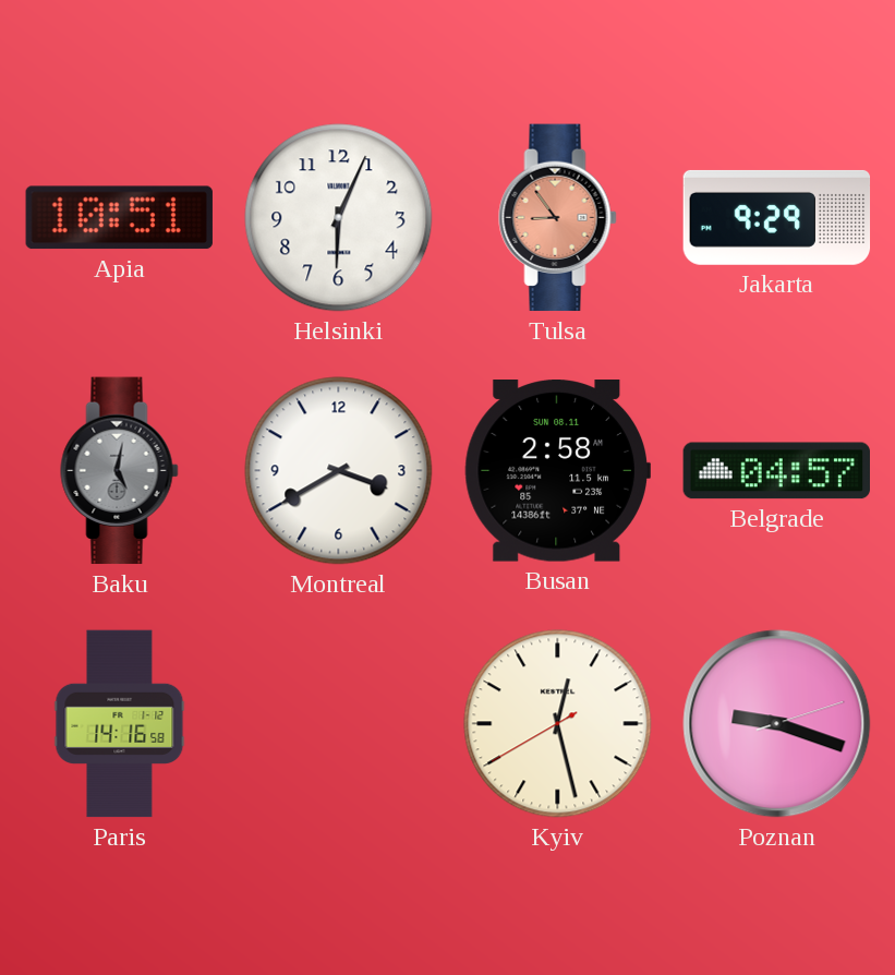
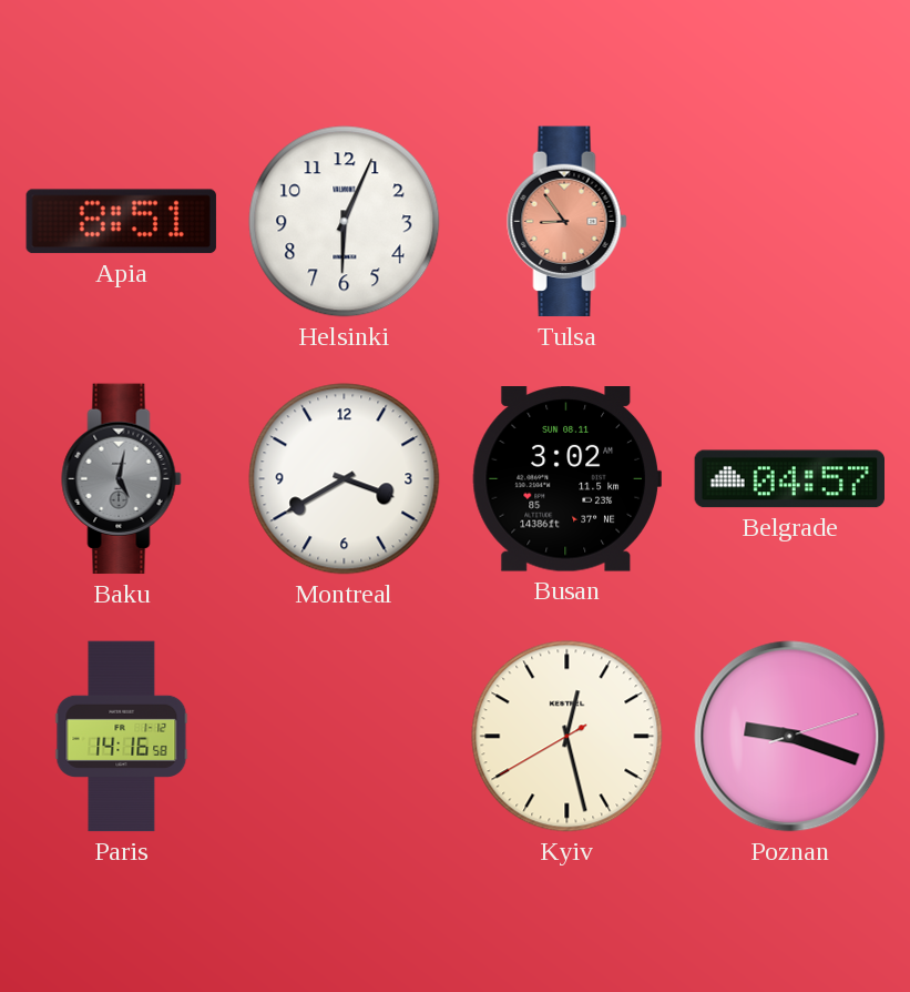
Apia: 10:51 -> 8:51 (121, 222)
Jakarta: 9:29 -> none (777, 217)
Busan: 2:58 -> 3:02 (566, 479)
